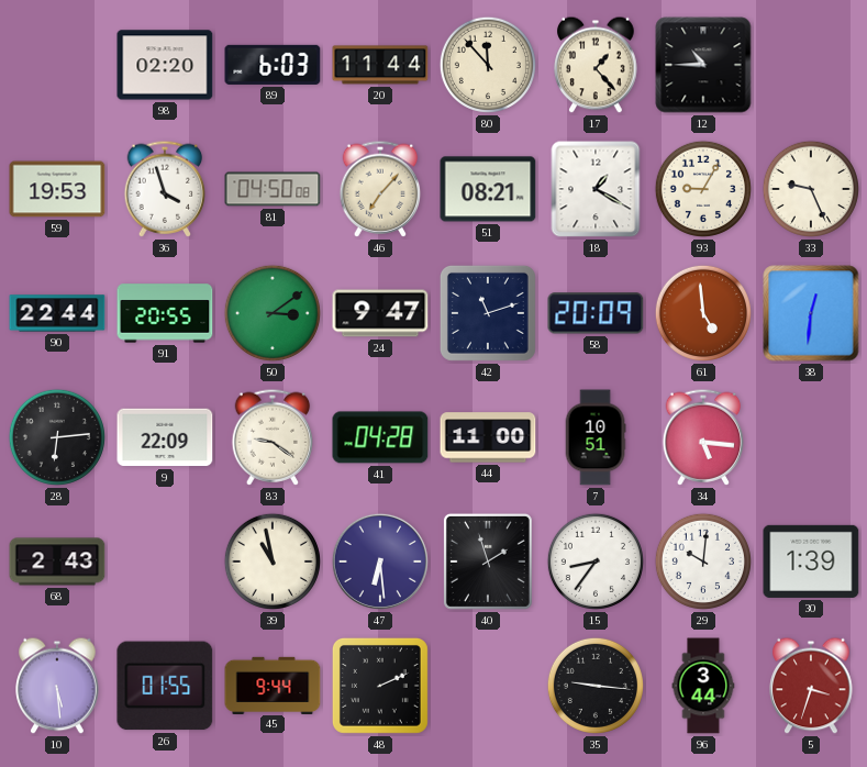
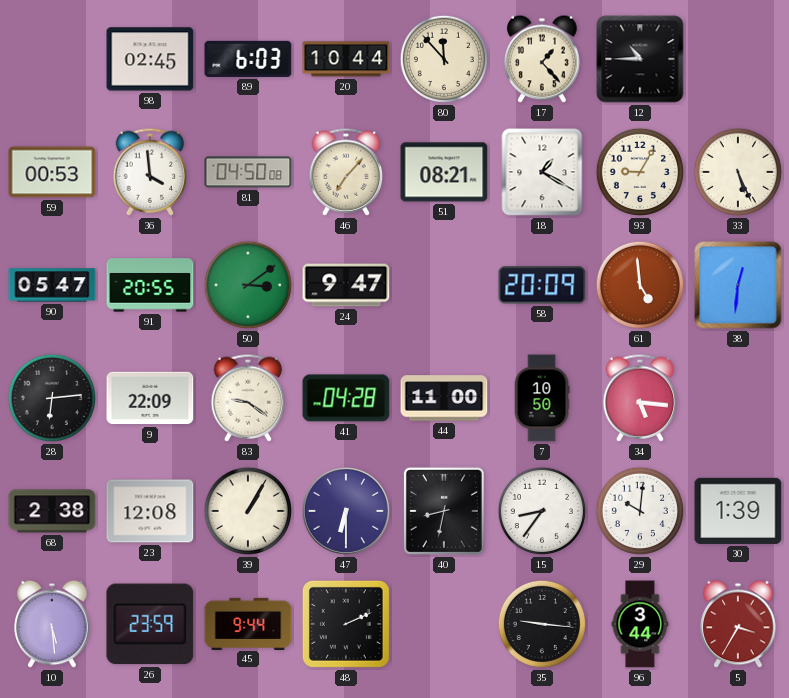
98: 02:20 -> 02:45 (150, 59)
20: 11:44 -> 10:44 (346, 59)
59: 19:53 -> 00:53 (52, 172)
36: 3:57 -> 3:59 (150, 172)
33: 9:26 -> 5:26 (738, 172)
90: 22:44 -> 05:47 (52, 285)
42: 11:12 -> none (488, 313)
7: 10:51 -> 10:50 (542, 398)
68: 2:43 -> 2:38 (52, 511)
23: none -> 12:08 (150, 511)
39: 10:58 -> 1:05 (248, 511)
47: 6:29 -> 6:30 (346, 511)
40: 1:57 -> 8:32 (444, 511)
26: 01:55 -> 23:59 (150, 624)
5: 3:33 -> 3:35 (738, 624)
